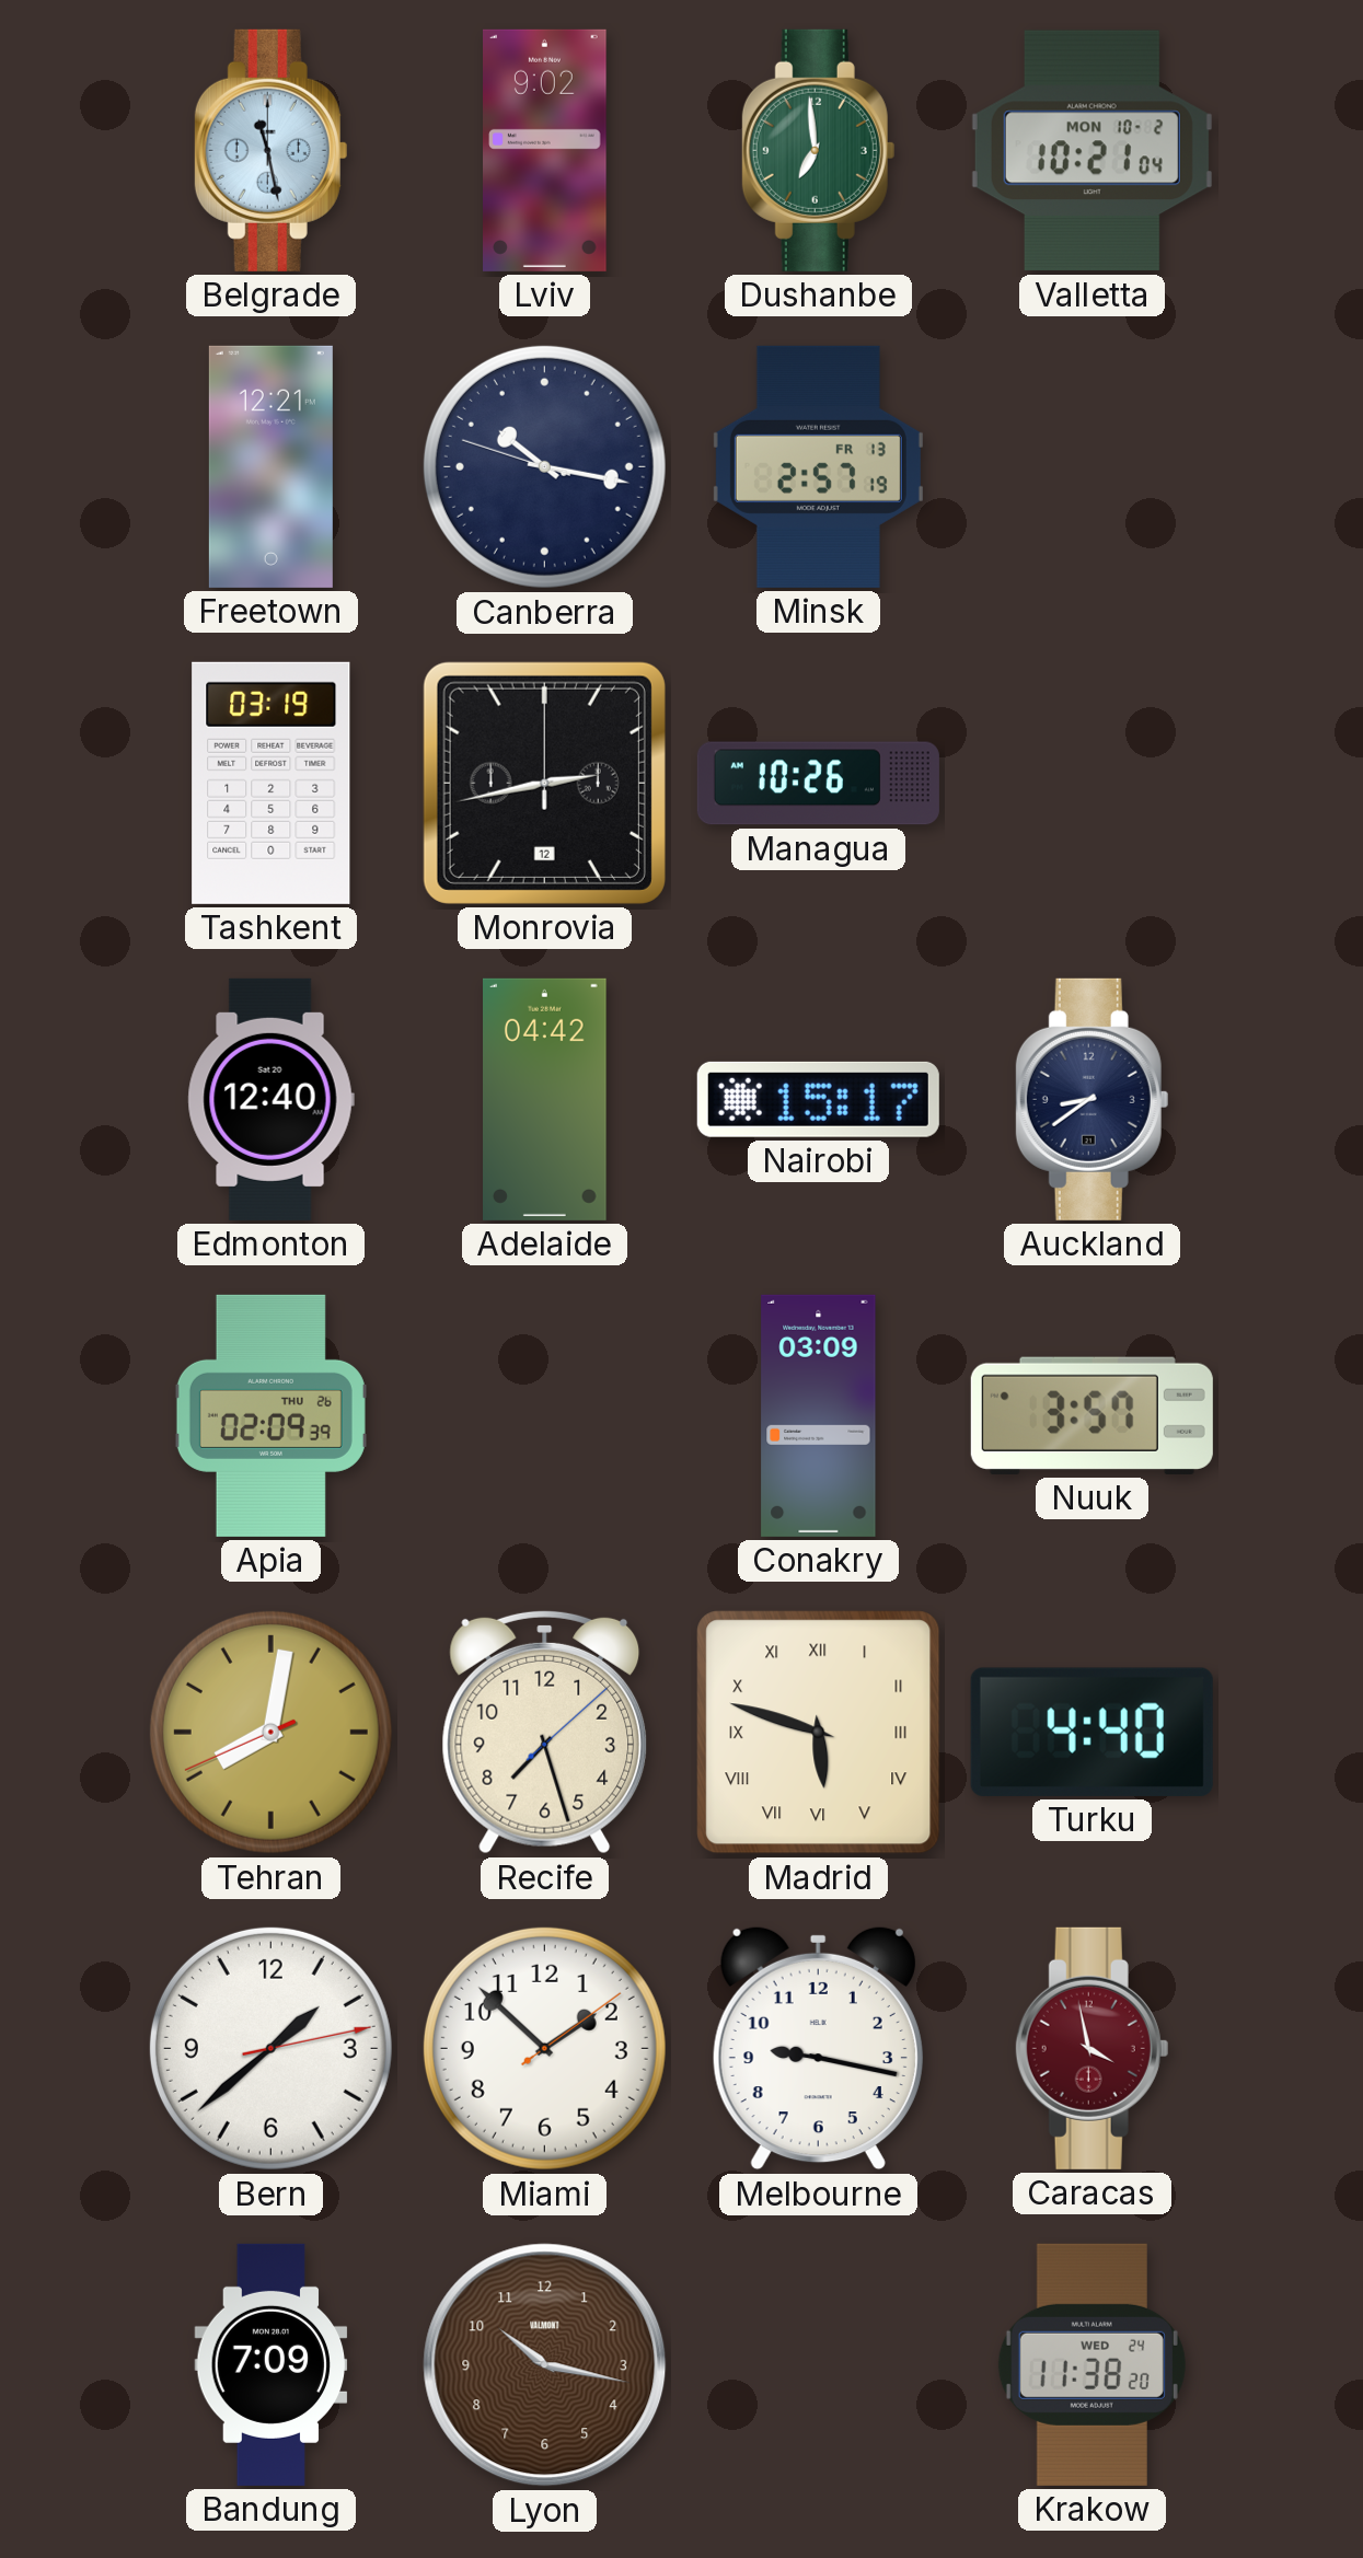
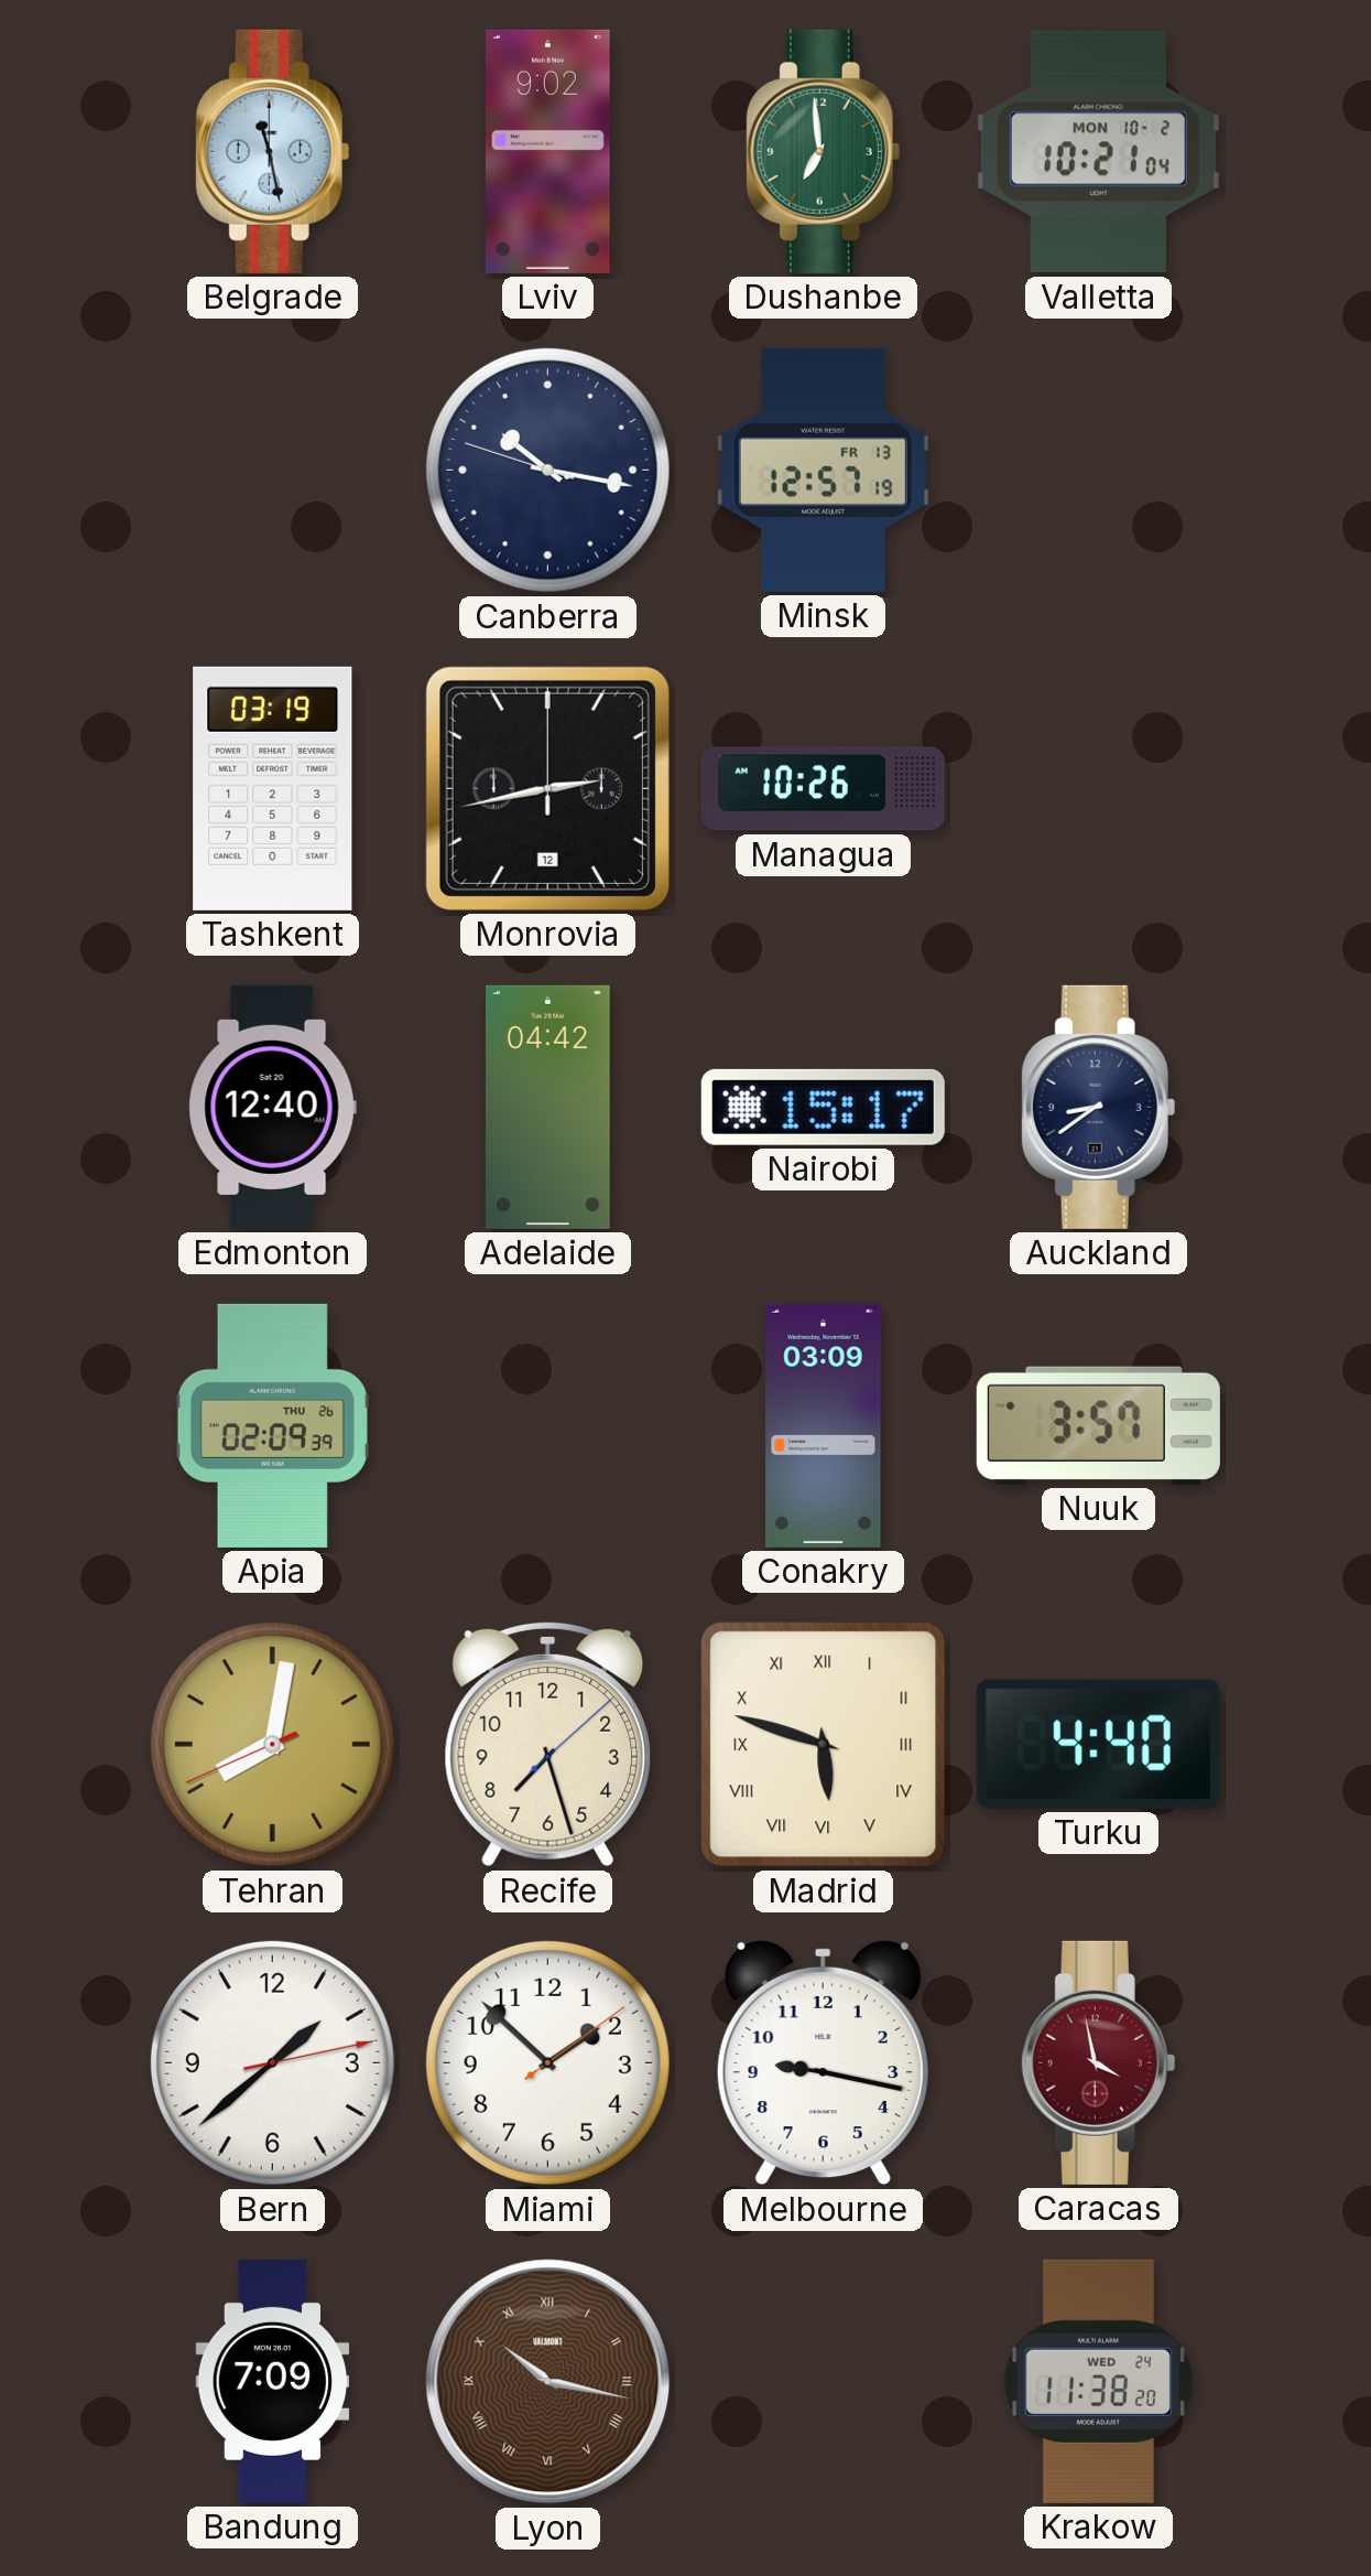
Freetown: 12:21 -> none (270, 466)
Minsk: 2:57 -> 12:57 (823, 470)
Lyon numerals: Arabic -> Roman (548, 2382)
